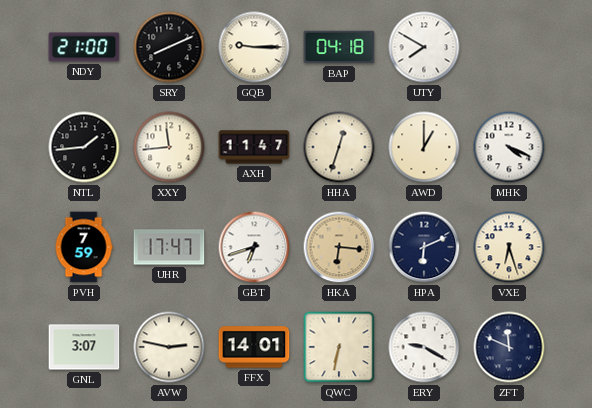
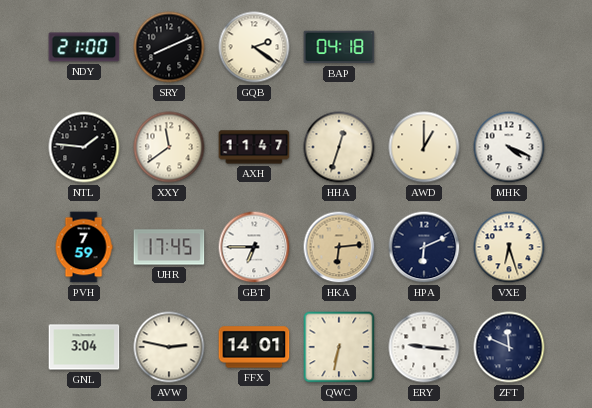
GQB: 9:15 -> 2:21 (254, 47)
UTY: 7:50 -> none (424, 47)
NTL: 1:44 -> 1:46 (84, 147)
XXY: 11:44 -> 11:39 (169, 147)
UHR: 17:47 -> 17:45 (169, 247)
GBT: 6:42 -> 6:45 (254, 247)
HKA: 6:16 -> 6:14 (339, 247)
GNL: 3:07 -> 3:04 (84, 347)
ERY: 9:20 -> 9:16 (424, 347)
